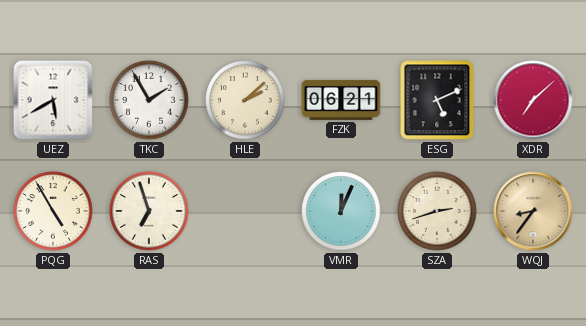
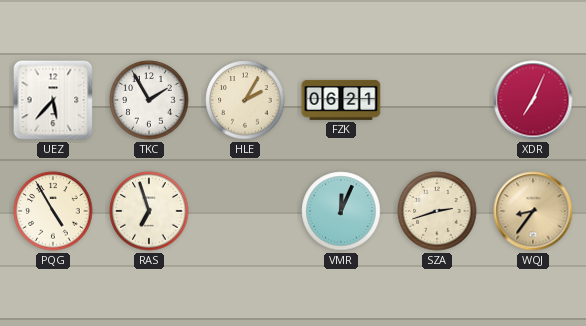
UEZ: 5:40 -> 5:37 (53, 100)
HLE: 2:08 -> 2:05 (245, 100)
ESG: 5:11 -> none (437, 100)
XDR: 7:08 -> 7:04 (533, 100)
